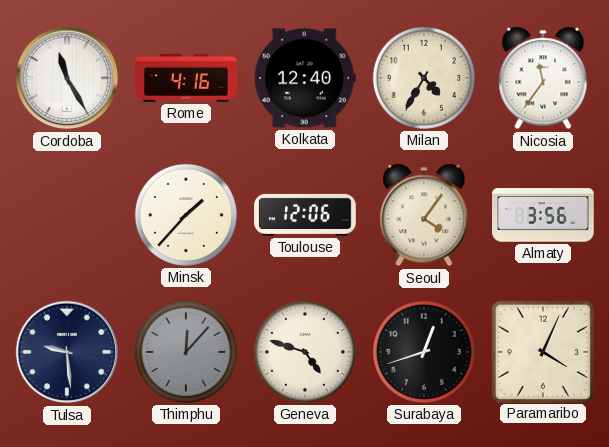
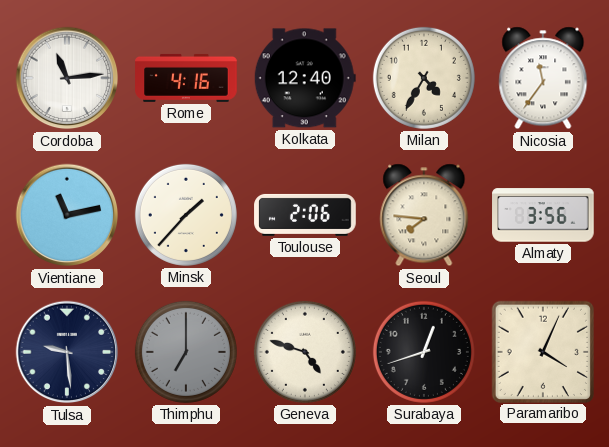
Cordoba: 11:25 -> 11:14 (67, 78)
Vientiane: none -> 11:13 (67, 215)
Toulouse: 12:06 -> 2:06 (305, 215)
Seoul: 4:06 -> 7:46 (424, 215)
Thimphu: 12:07 -> 7:00 (186, 352)
